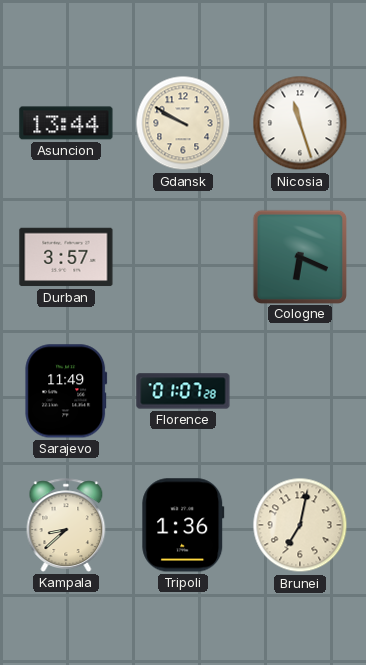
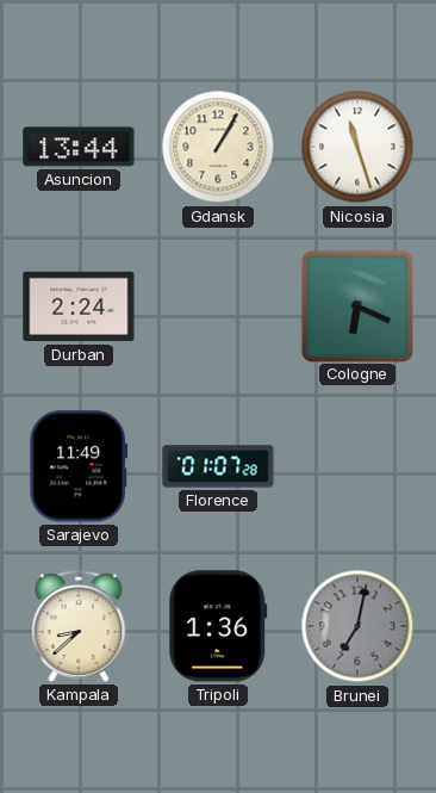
Gdansk: 9:50 -> 1:05 (218, 147)
Durban: 3:57 -> 2:24 (79, 306)
Brunei dial: cream -> grey (357, 626)
